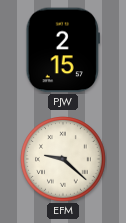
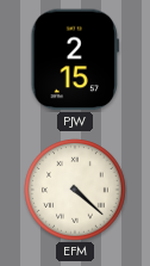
EFM: 9:22 -> 4:22 (75, 190)
